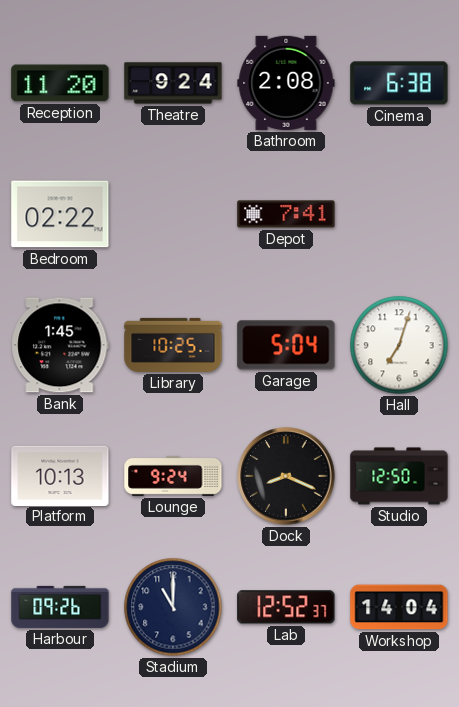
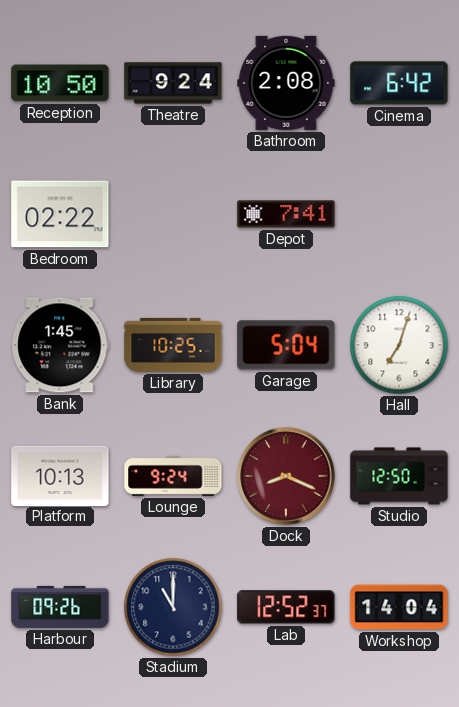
Reception: 11:20 -> 10:50 (60, 83)
Cinema: 6:38 -> 6:42 (399, 83)
Dock dial: black -> burgundy (286, 476)
